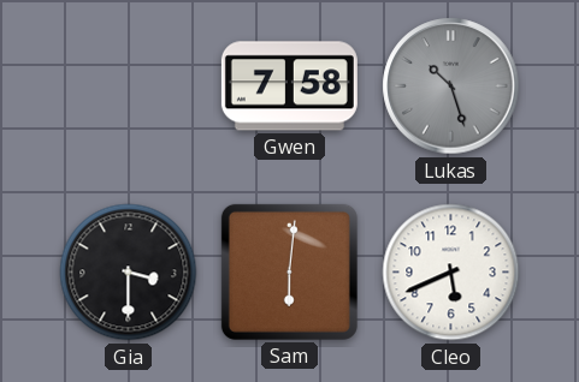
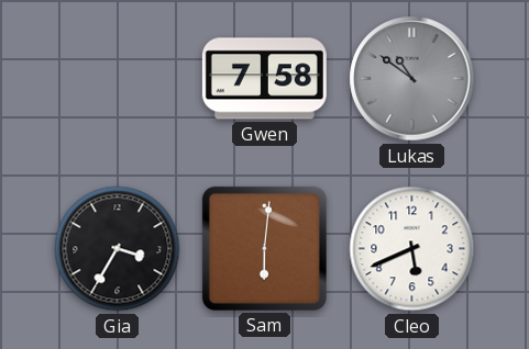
Lukas: 10:27 -> 10:51 (412, 79)
Gia: 3:30 -> 3:35 (118, 249)
